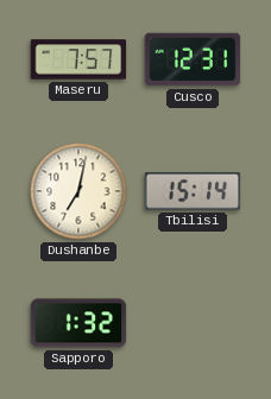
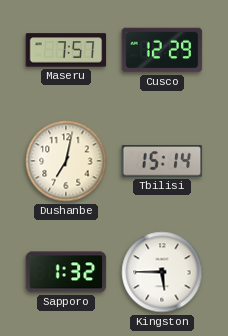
Cusco: 12:31 -> 12:29 (162, 50)
Kingston: none -> 5:45 (162, 272)
